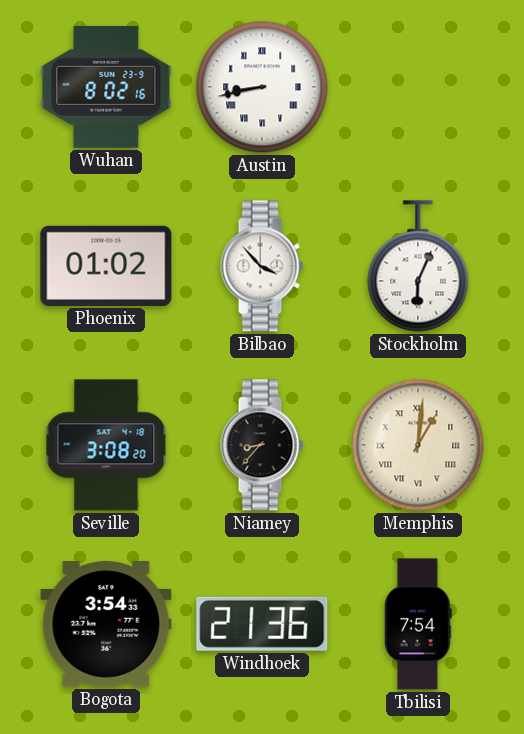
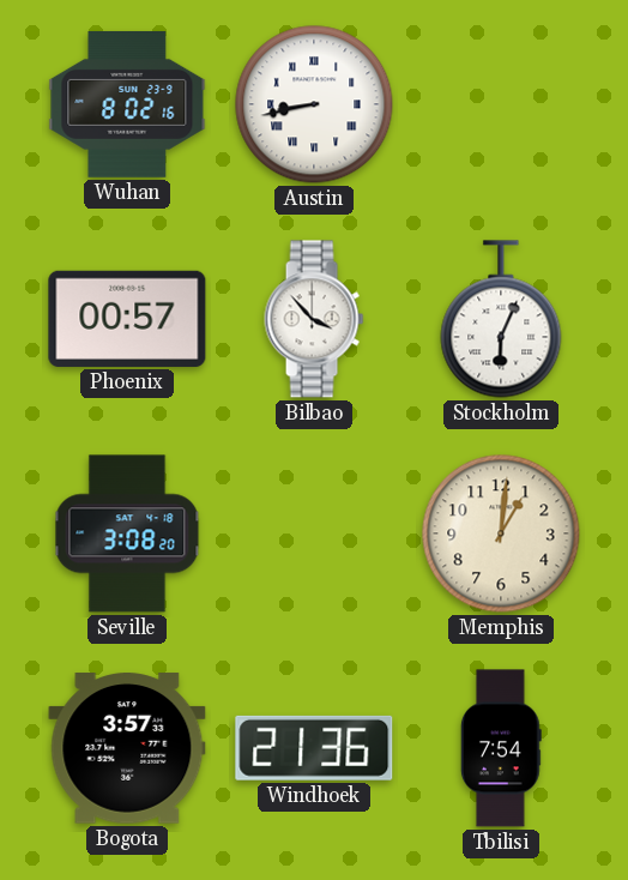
Phoenix: 01:02 -> 00:57 (127, 319)
Niamey: 8:37 -> none (262, 445)
Memphis numerals: Roman -> Arabic (501, 534)
Bogota: 3:54 -> 3:57 (127, 748)
